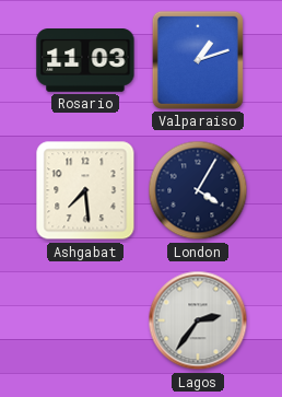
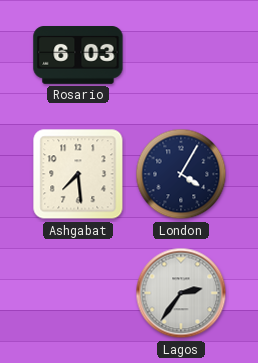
Rosario: 11:03 -> 6:03 (78, 56)
Valparaiso: 1:12 -> none (198, 60)
